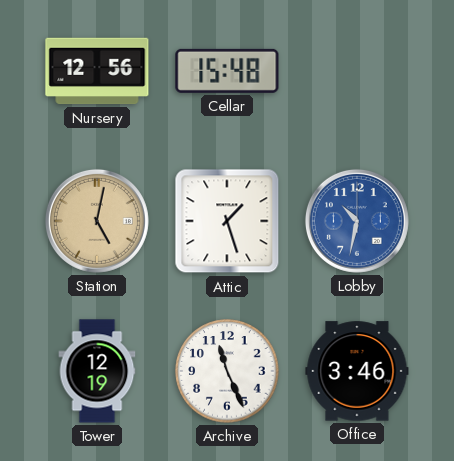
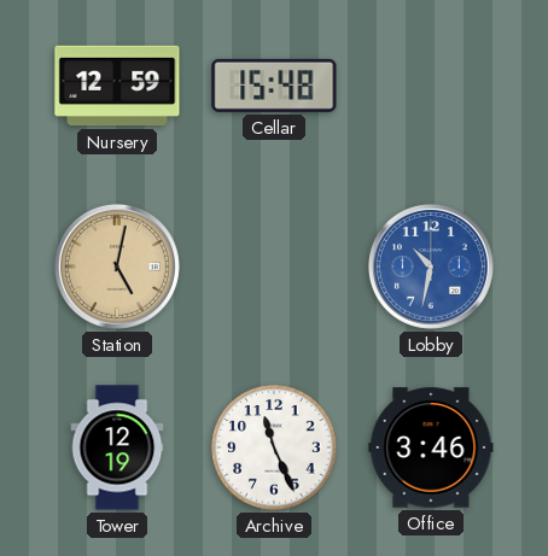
Nursery: 12:56 -> 12:59 (117, 86)
Attic: 1:27 -> none (227, 221)
